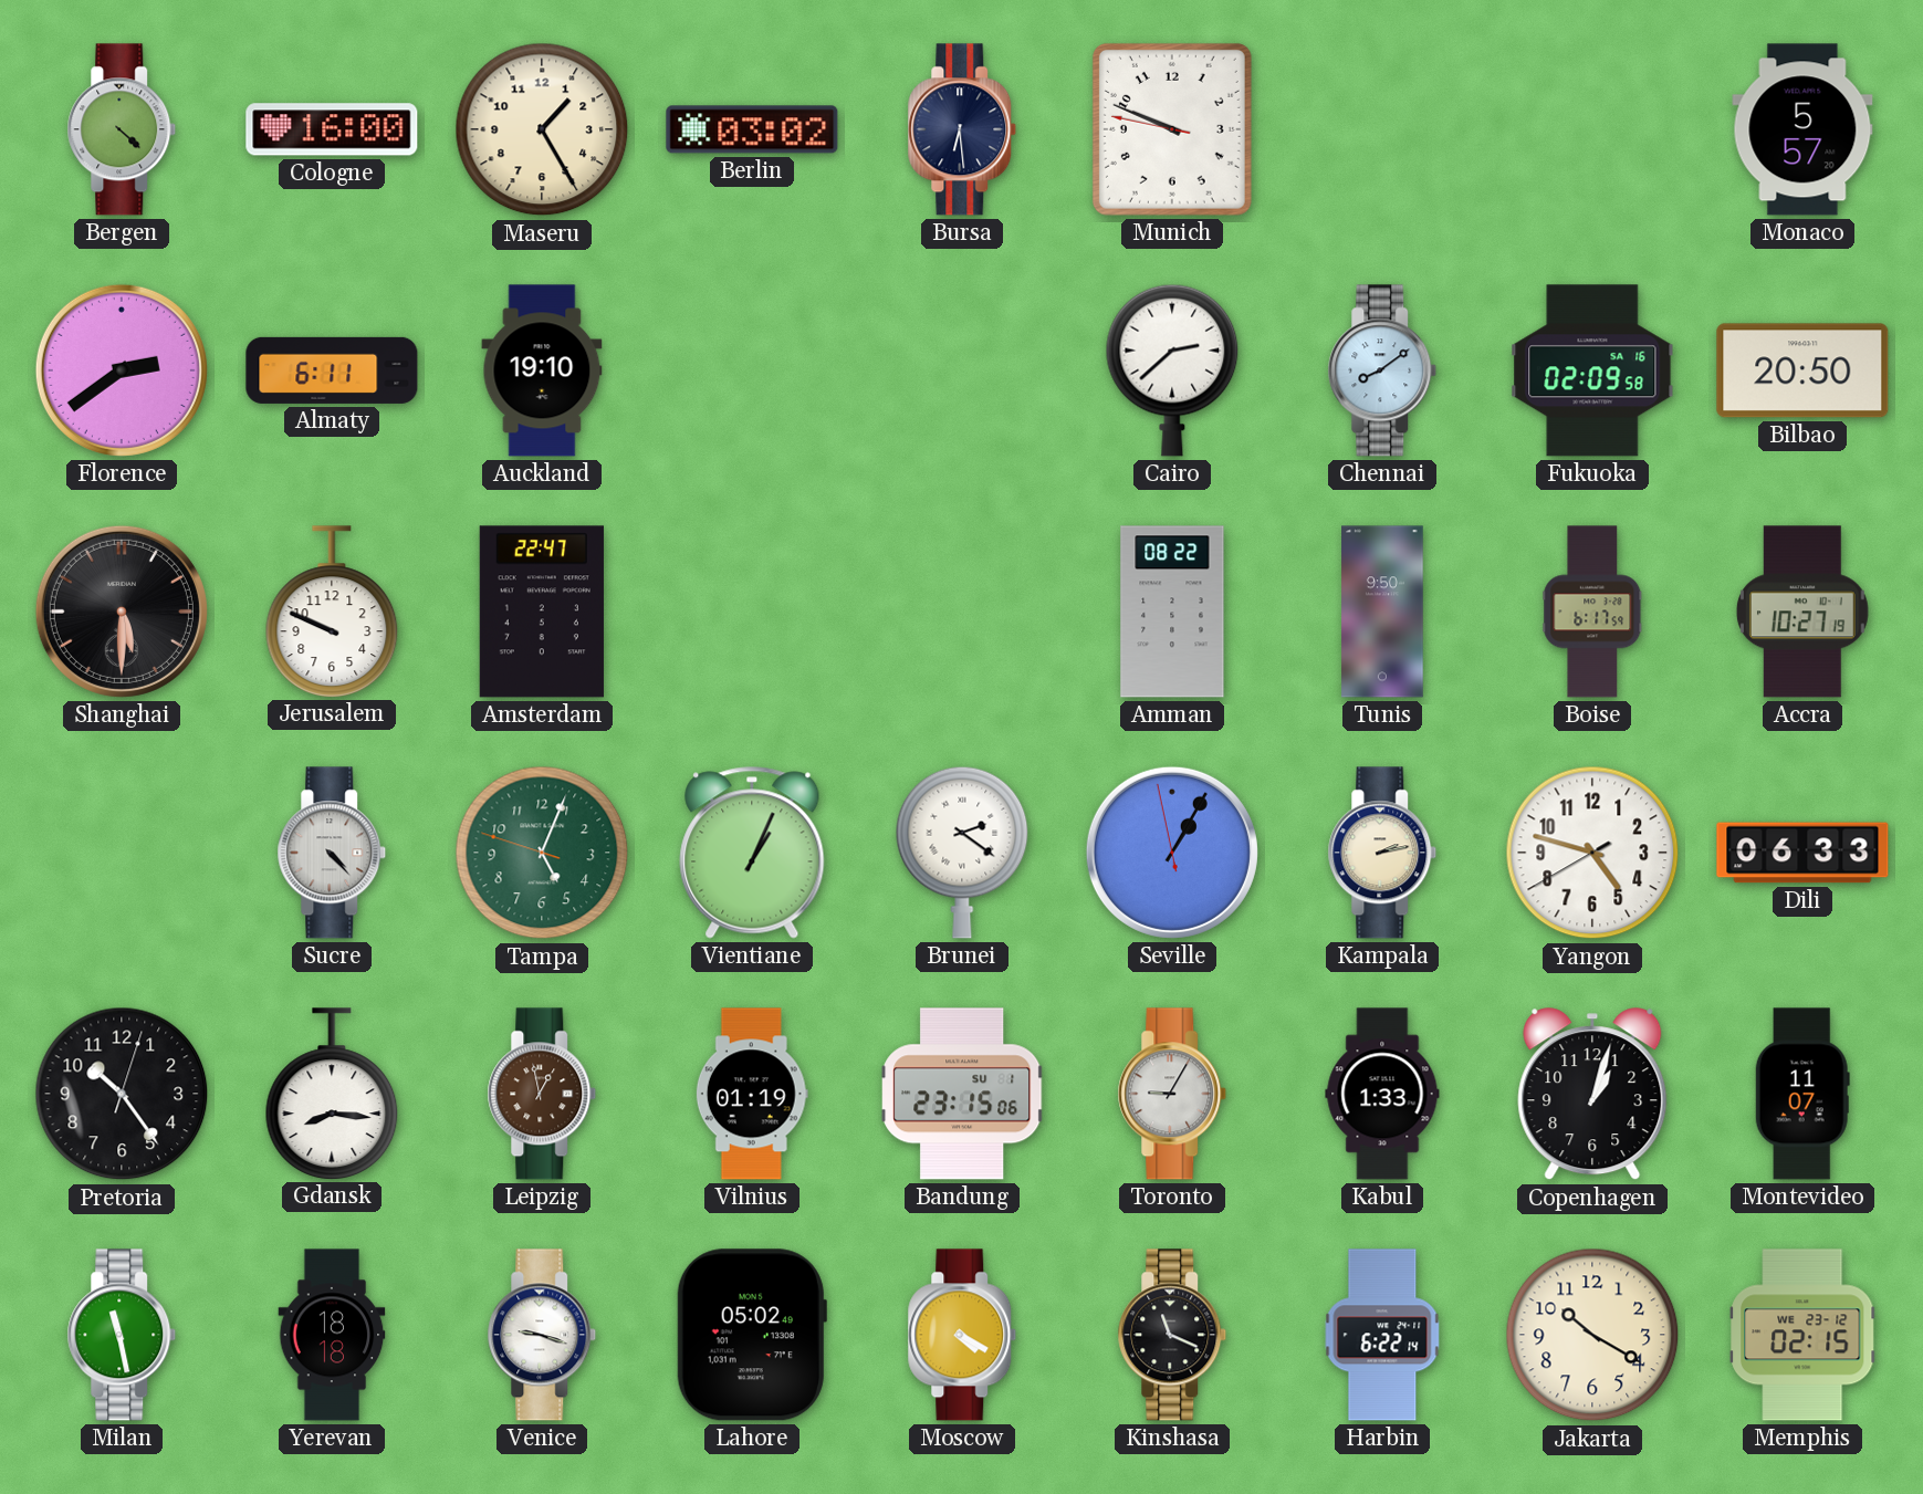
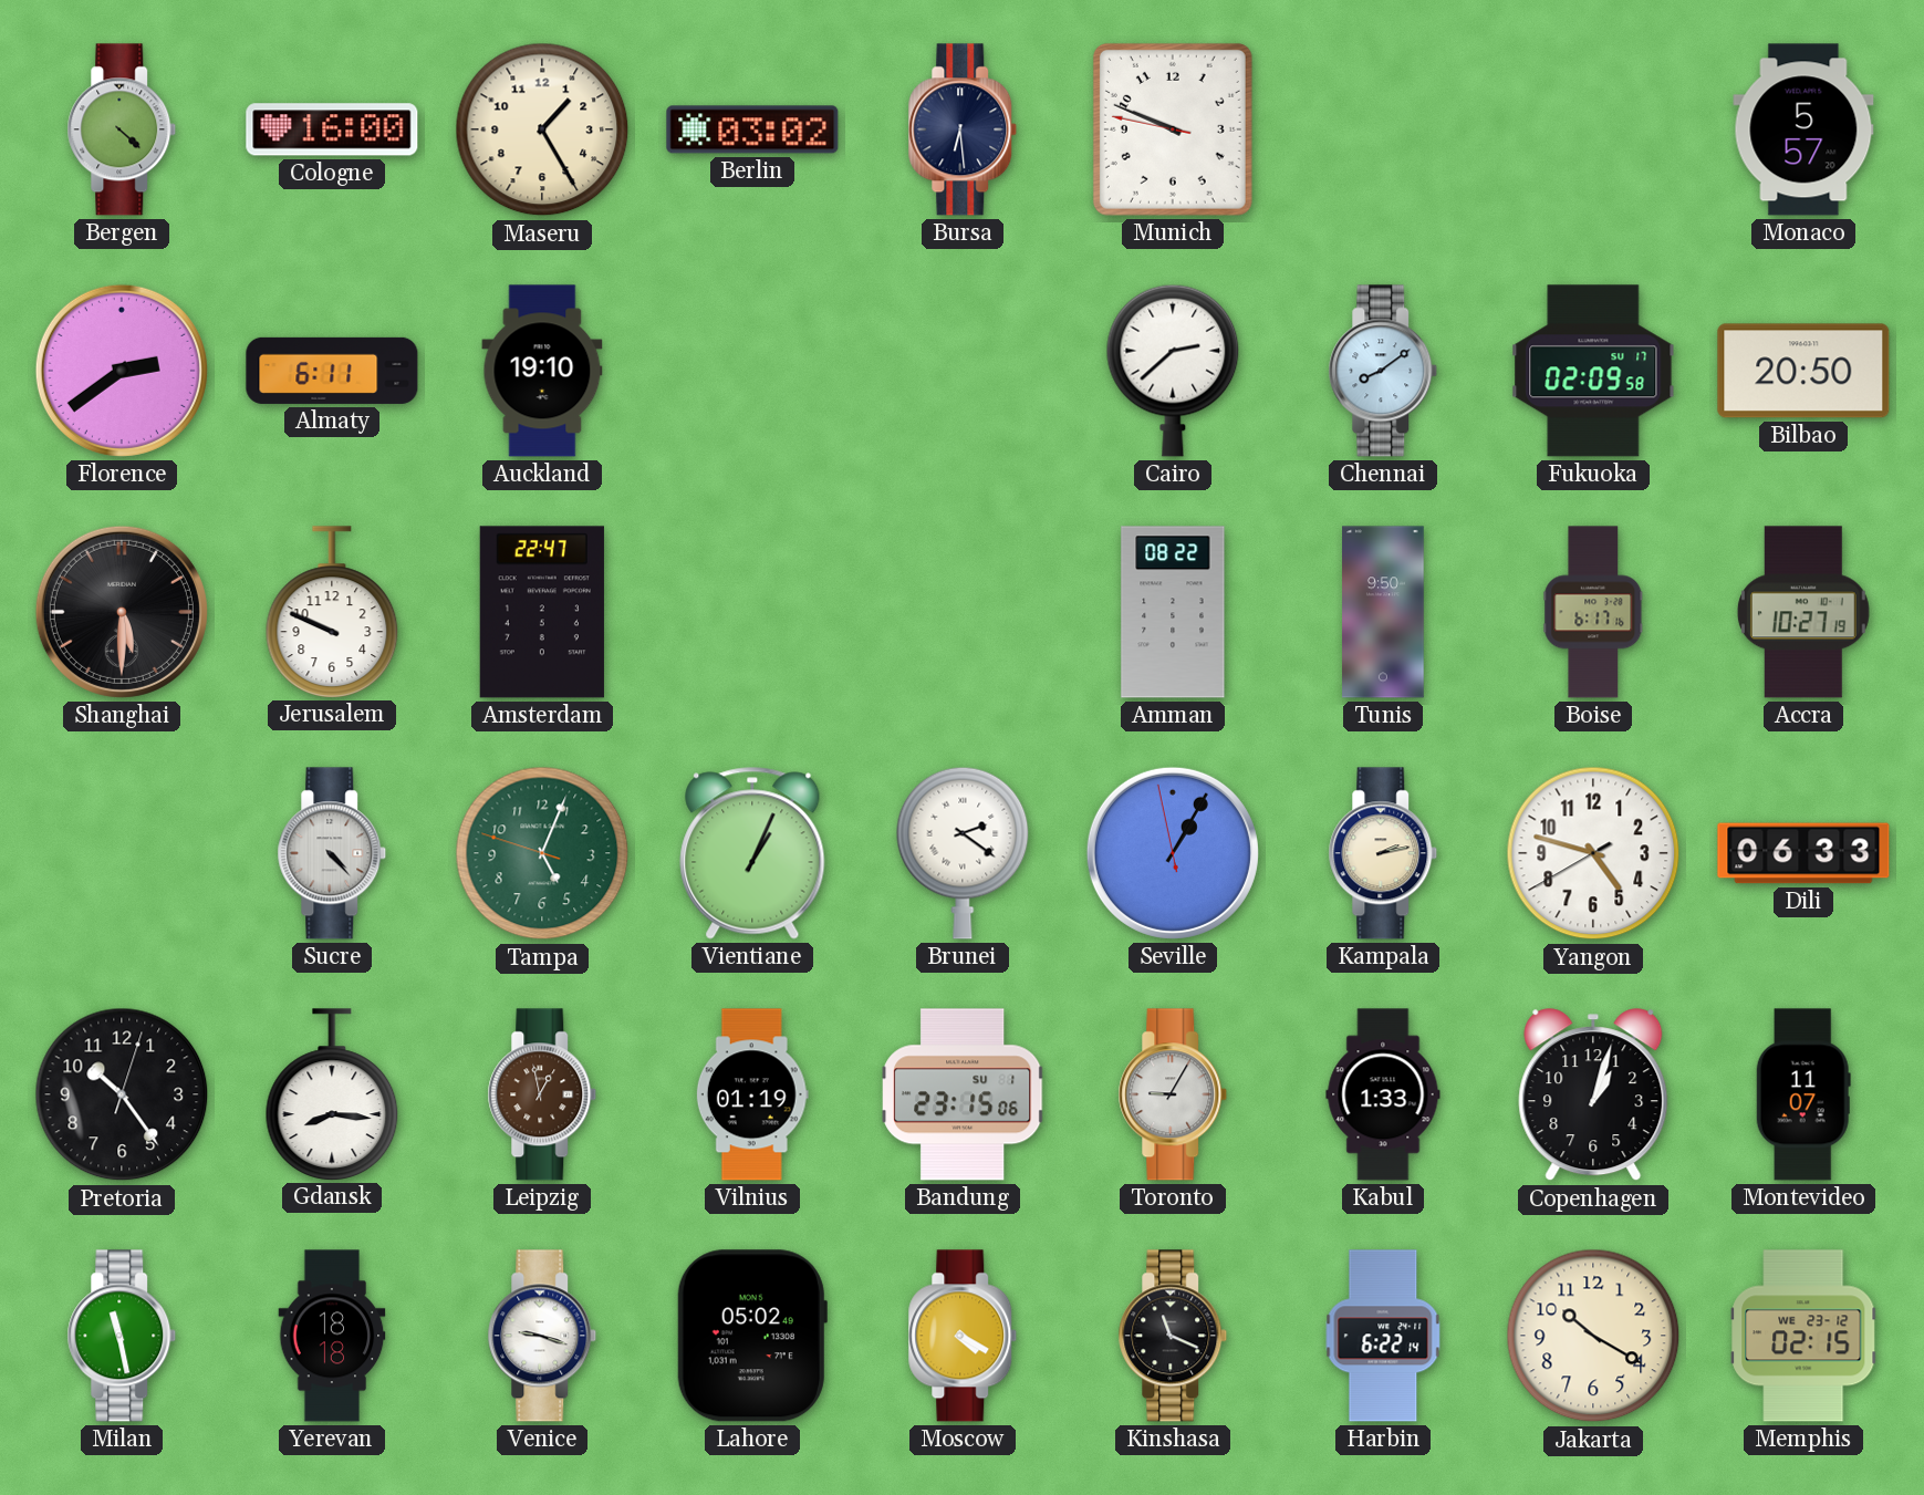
Fukuoka date: SA 16 -> SU 17 (1593, 371)
Boise: 6:17:59 -> 6:17:16 (1593, 612)
